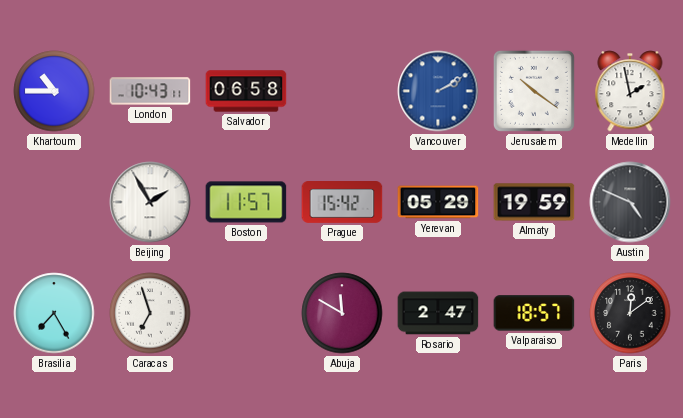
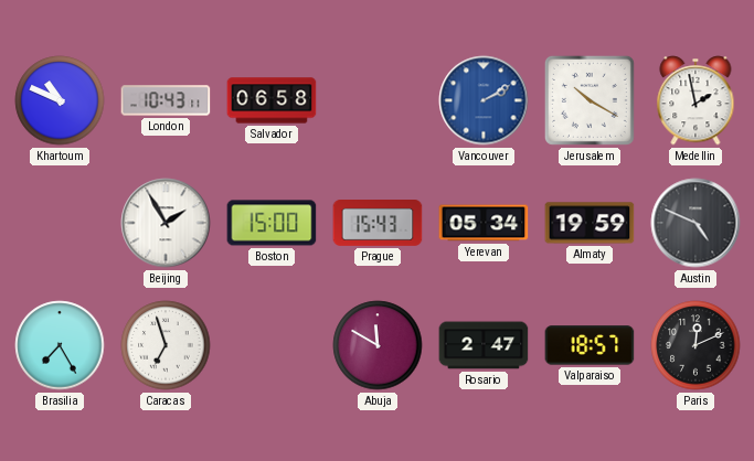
Khartoum: 10:45 -> 10:49 (60, 100)
Jerusalem: 10:21 -> 10:20 (590, 100)
Boston: 11:57 -> 15:00 (272, 223)
Prague: 15:42 -> 15:43 (378, 224)
Yerevan: 05:29 -> 05:34 (484, 223)
Paris: 12:09 -> 12:11 (695, 345)
